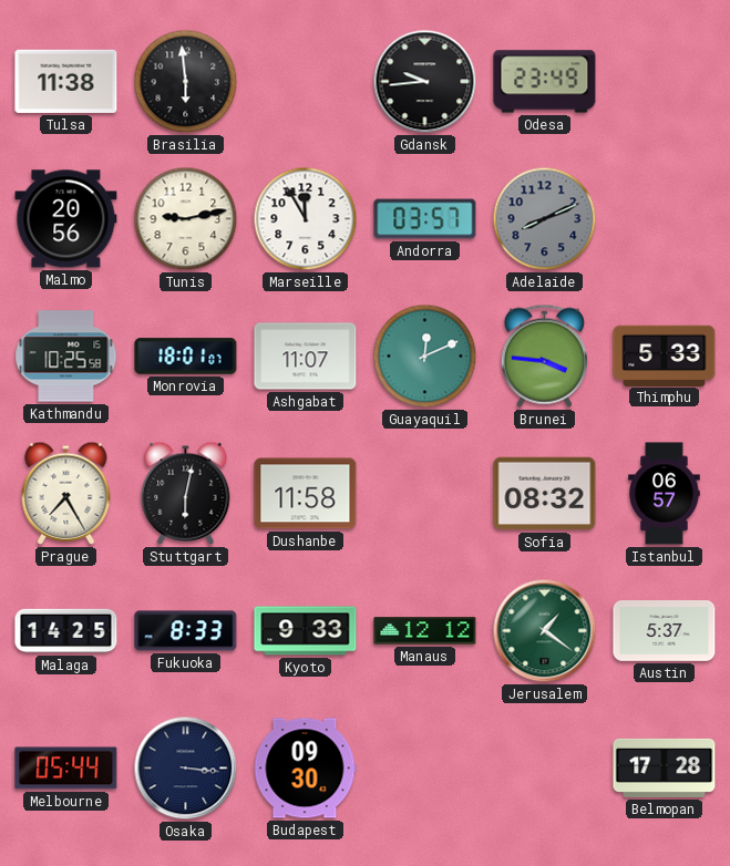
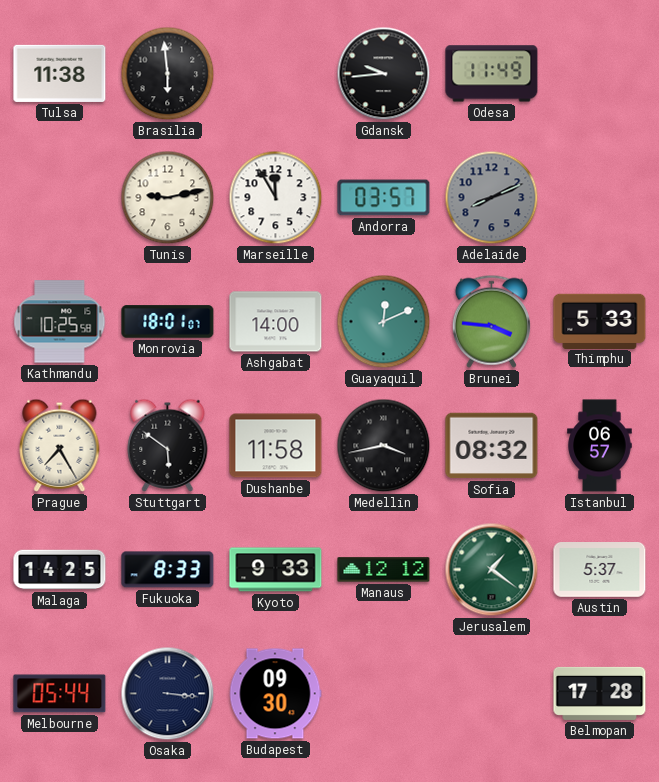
Odesa: 23:49 -> 11:49 (492, 74)
Malmo: 20:56 -> none (66, 219)
Ashgabat: 11:07 -> 14:00 (276, 322)
Stuttgart: 6:02 -> 5:51 (168, 445)
Medellin: none -> 3:43 (384, 446)
